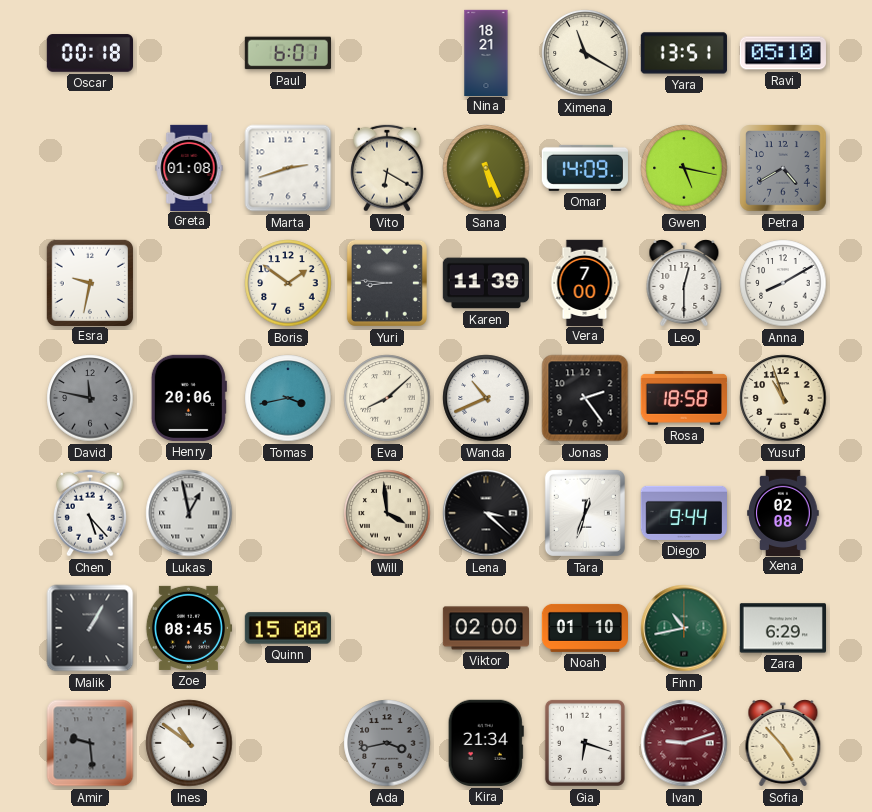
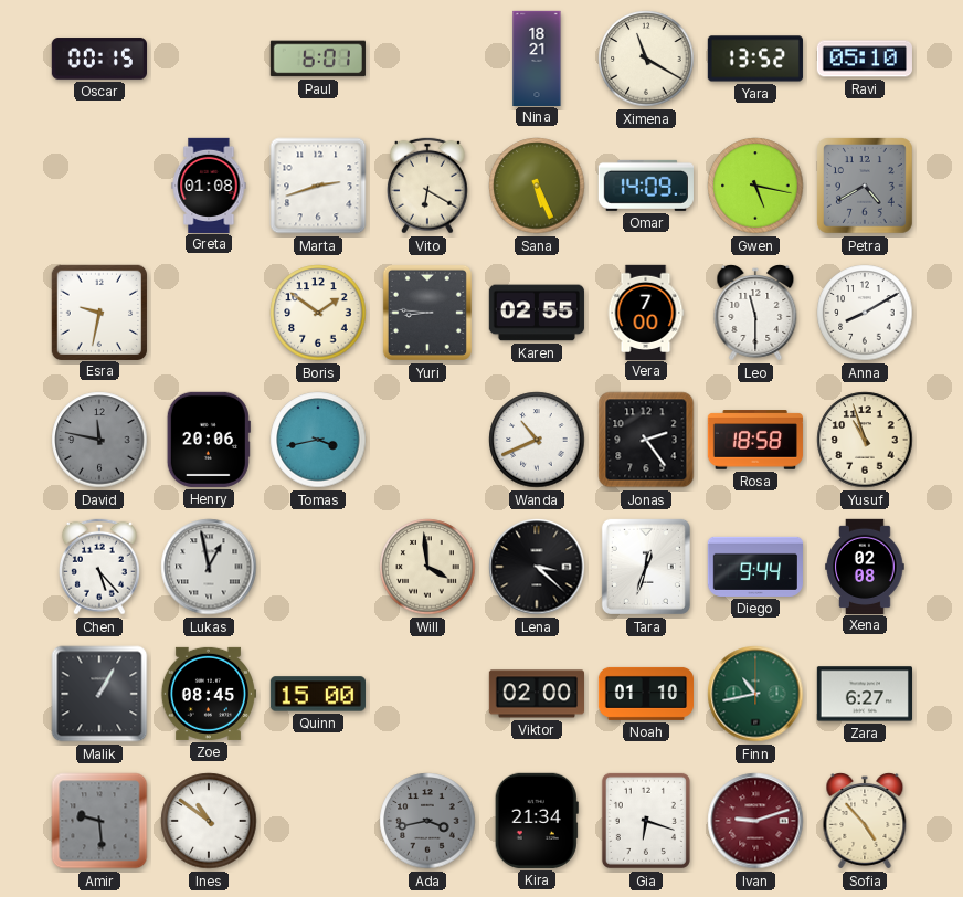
Oscar: 00:18 -> 00:15 (98, 59)
Yara: 13:51 -> 13:52 (754, 59)
Karen: 11:39 -> 02:55 (536, 313)
Leo: 12:30 -> 11:30 (755, 313)
Eva: 8:08 -> none (387, 398)
Zara: 6:29 -> 6:27 (864, 694)
